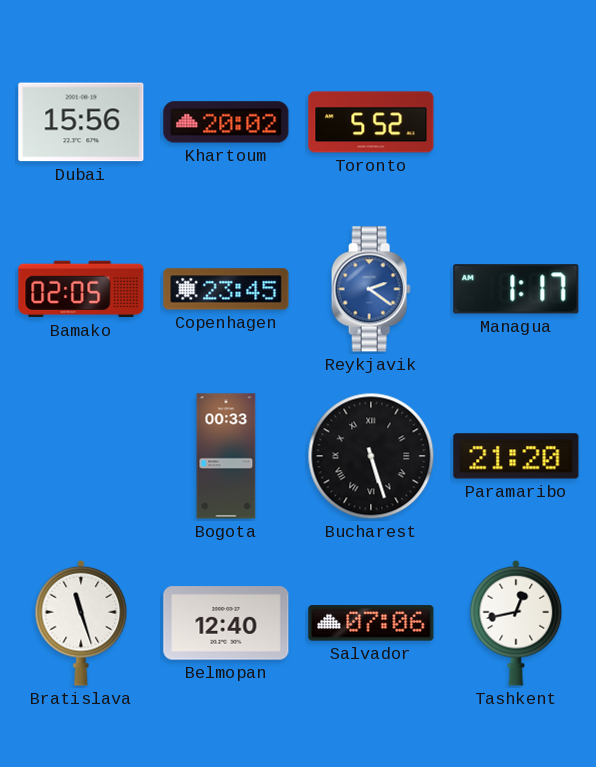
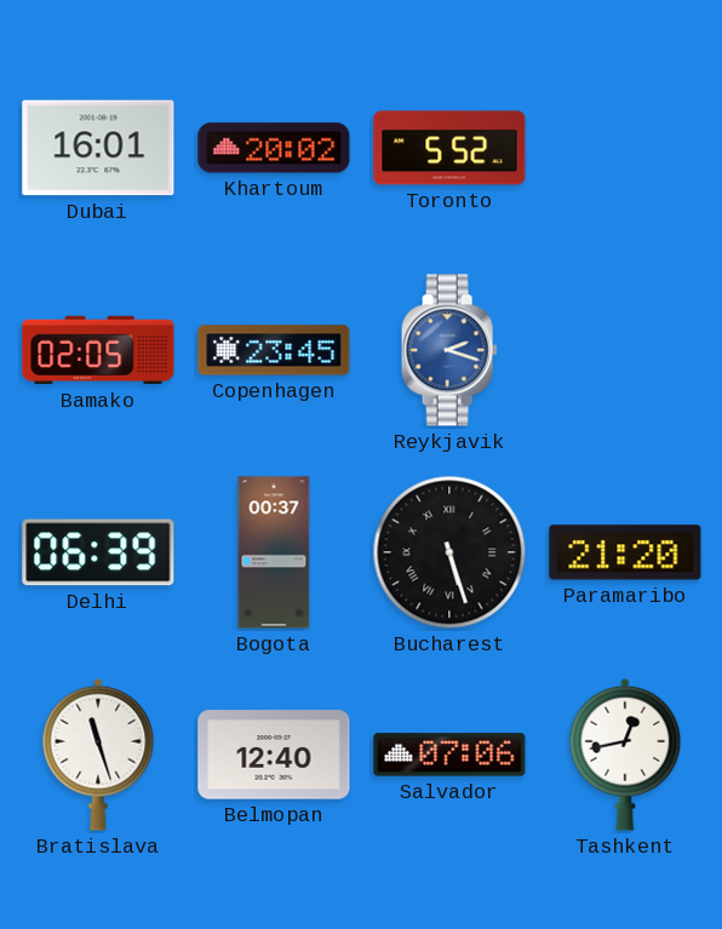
Dubai: 15:56 -> 16:01 (98, 148)
Reykjavik: 2:21 -> 2:18 (449, 350)
Managua: 1:17 -> none (516, 289)
Delhi: none -> 06:39 (98, 552)
Bogota: 00:33 -> 00:37 (274, 552)
